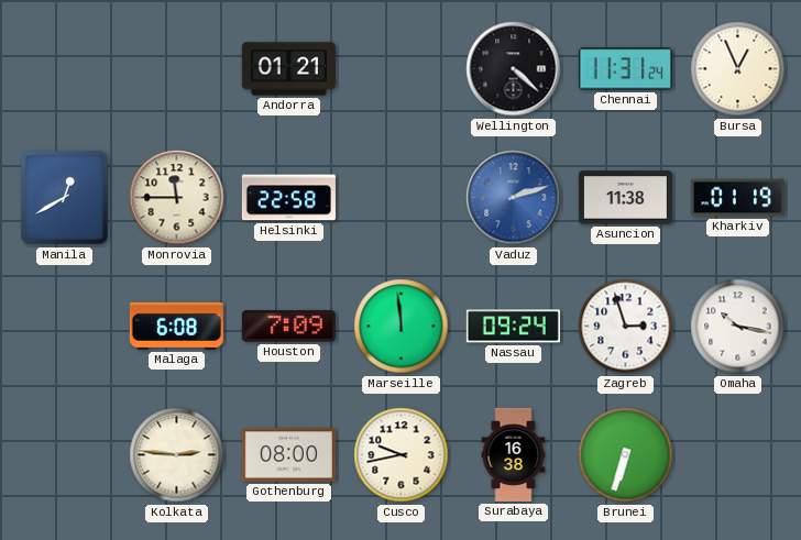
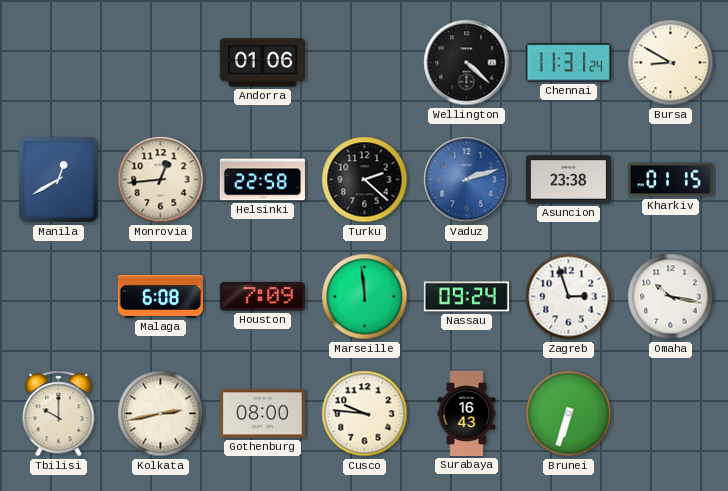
Andorra: 01:21 -> 01:06 (262, 63)
Bursa: 12:56 -> 8:50 (671, 63)
Monrovia: 11:45 -> 12:44 (161, 180)
Turku: none -> 2:22 (365, 180)
Asuncion: 11:38 -> 23:38 (568, 180)
Kharkiv: 01:19 -> 01:15 (670, 180)
Tbilisi: none -> 10:00 (59, 414)
Kolkata: 2:46 -> 2:43 (161, 414)
Cusco: 9:43 -> 9:46 (365, 414)
Surabaya: 16:38 -> 16:43 (467, 413)
